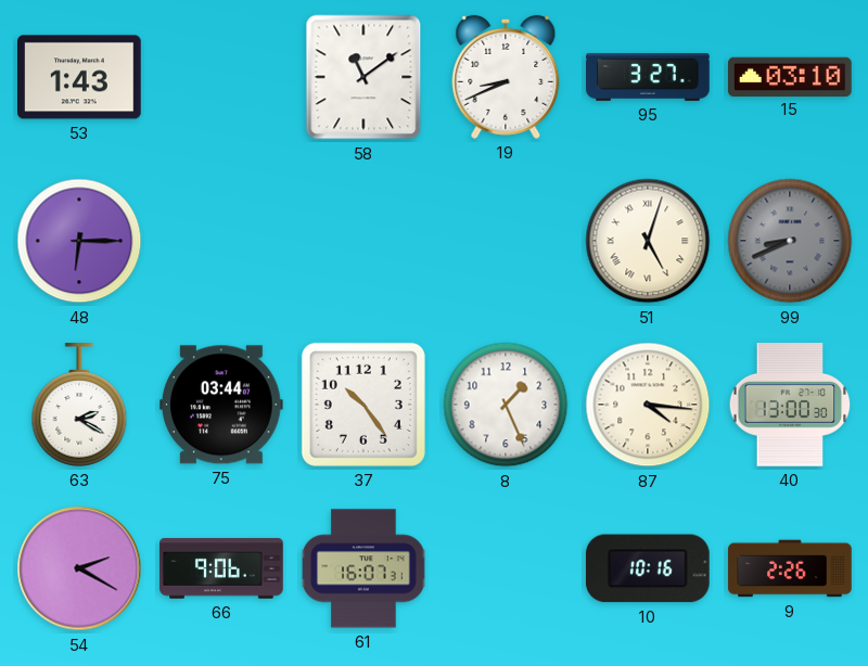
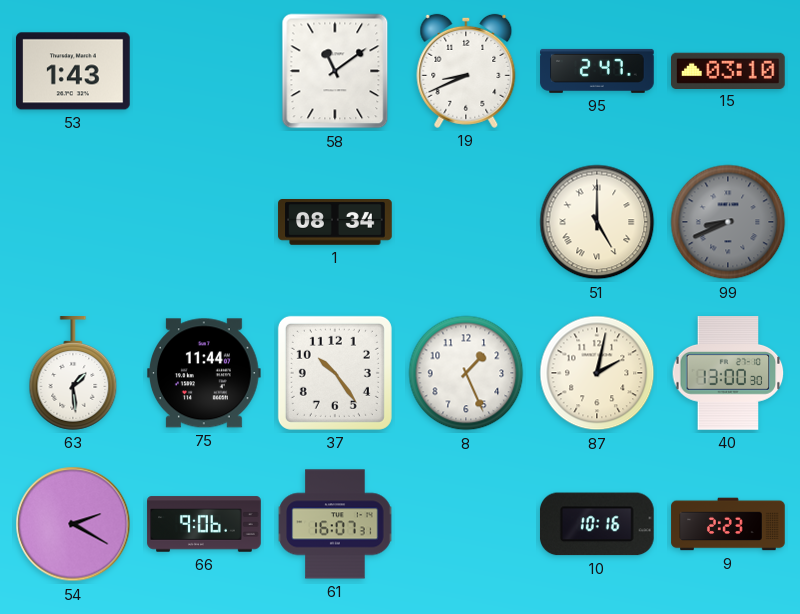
95: 3:27 -> 2:47 (597, 71)
48: 6:15 -> none (79, 241)
1: none -> 08:34 (335, 222)
51: 5:03 -> 5:00 (597, 222)
63: 2:20 -> 1:29 (73, 373)
75: 03:44 -> 11:44 (205, 373)
87: 4:16 -> 2:02 (597, 373)
9: 2:26 -> 2:23 (728, 524)
